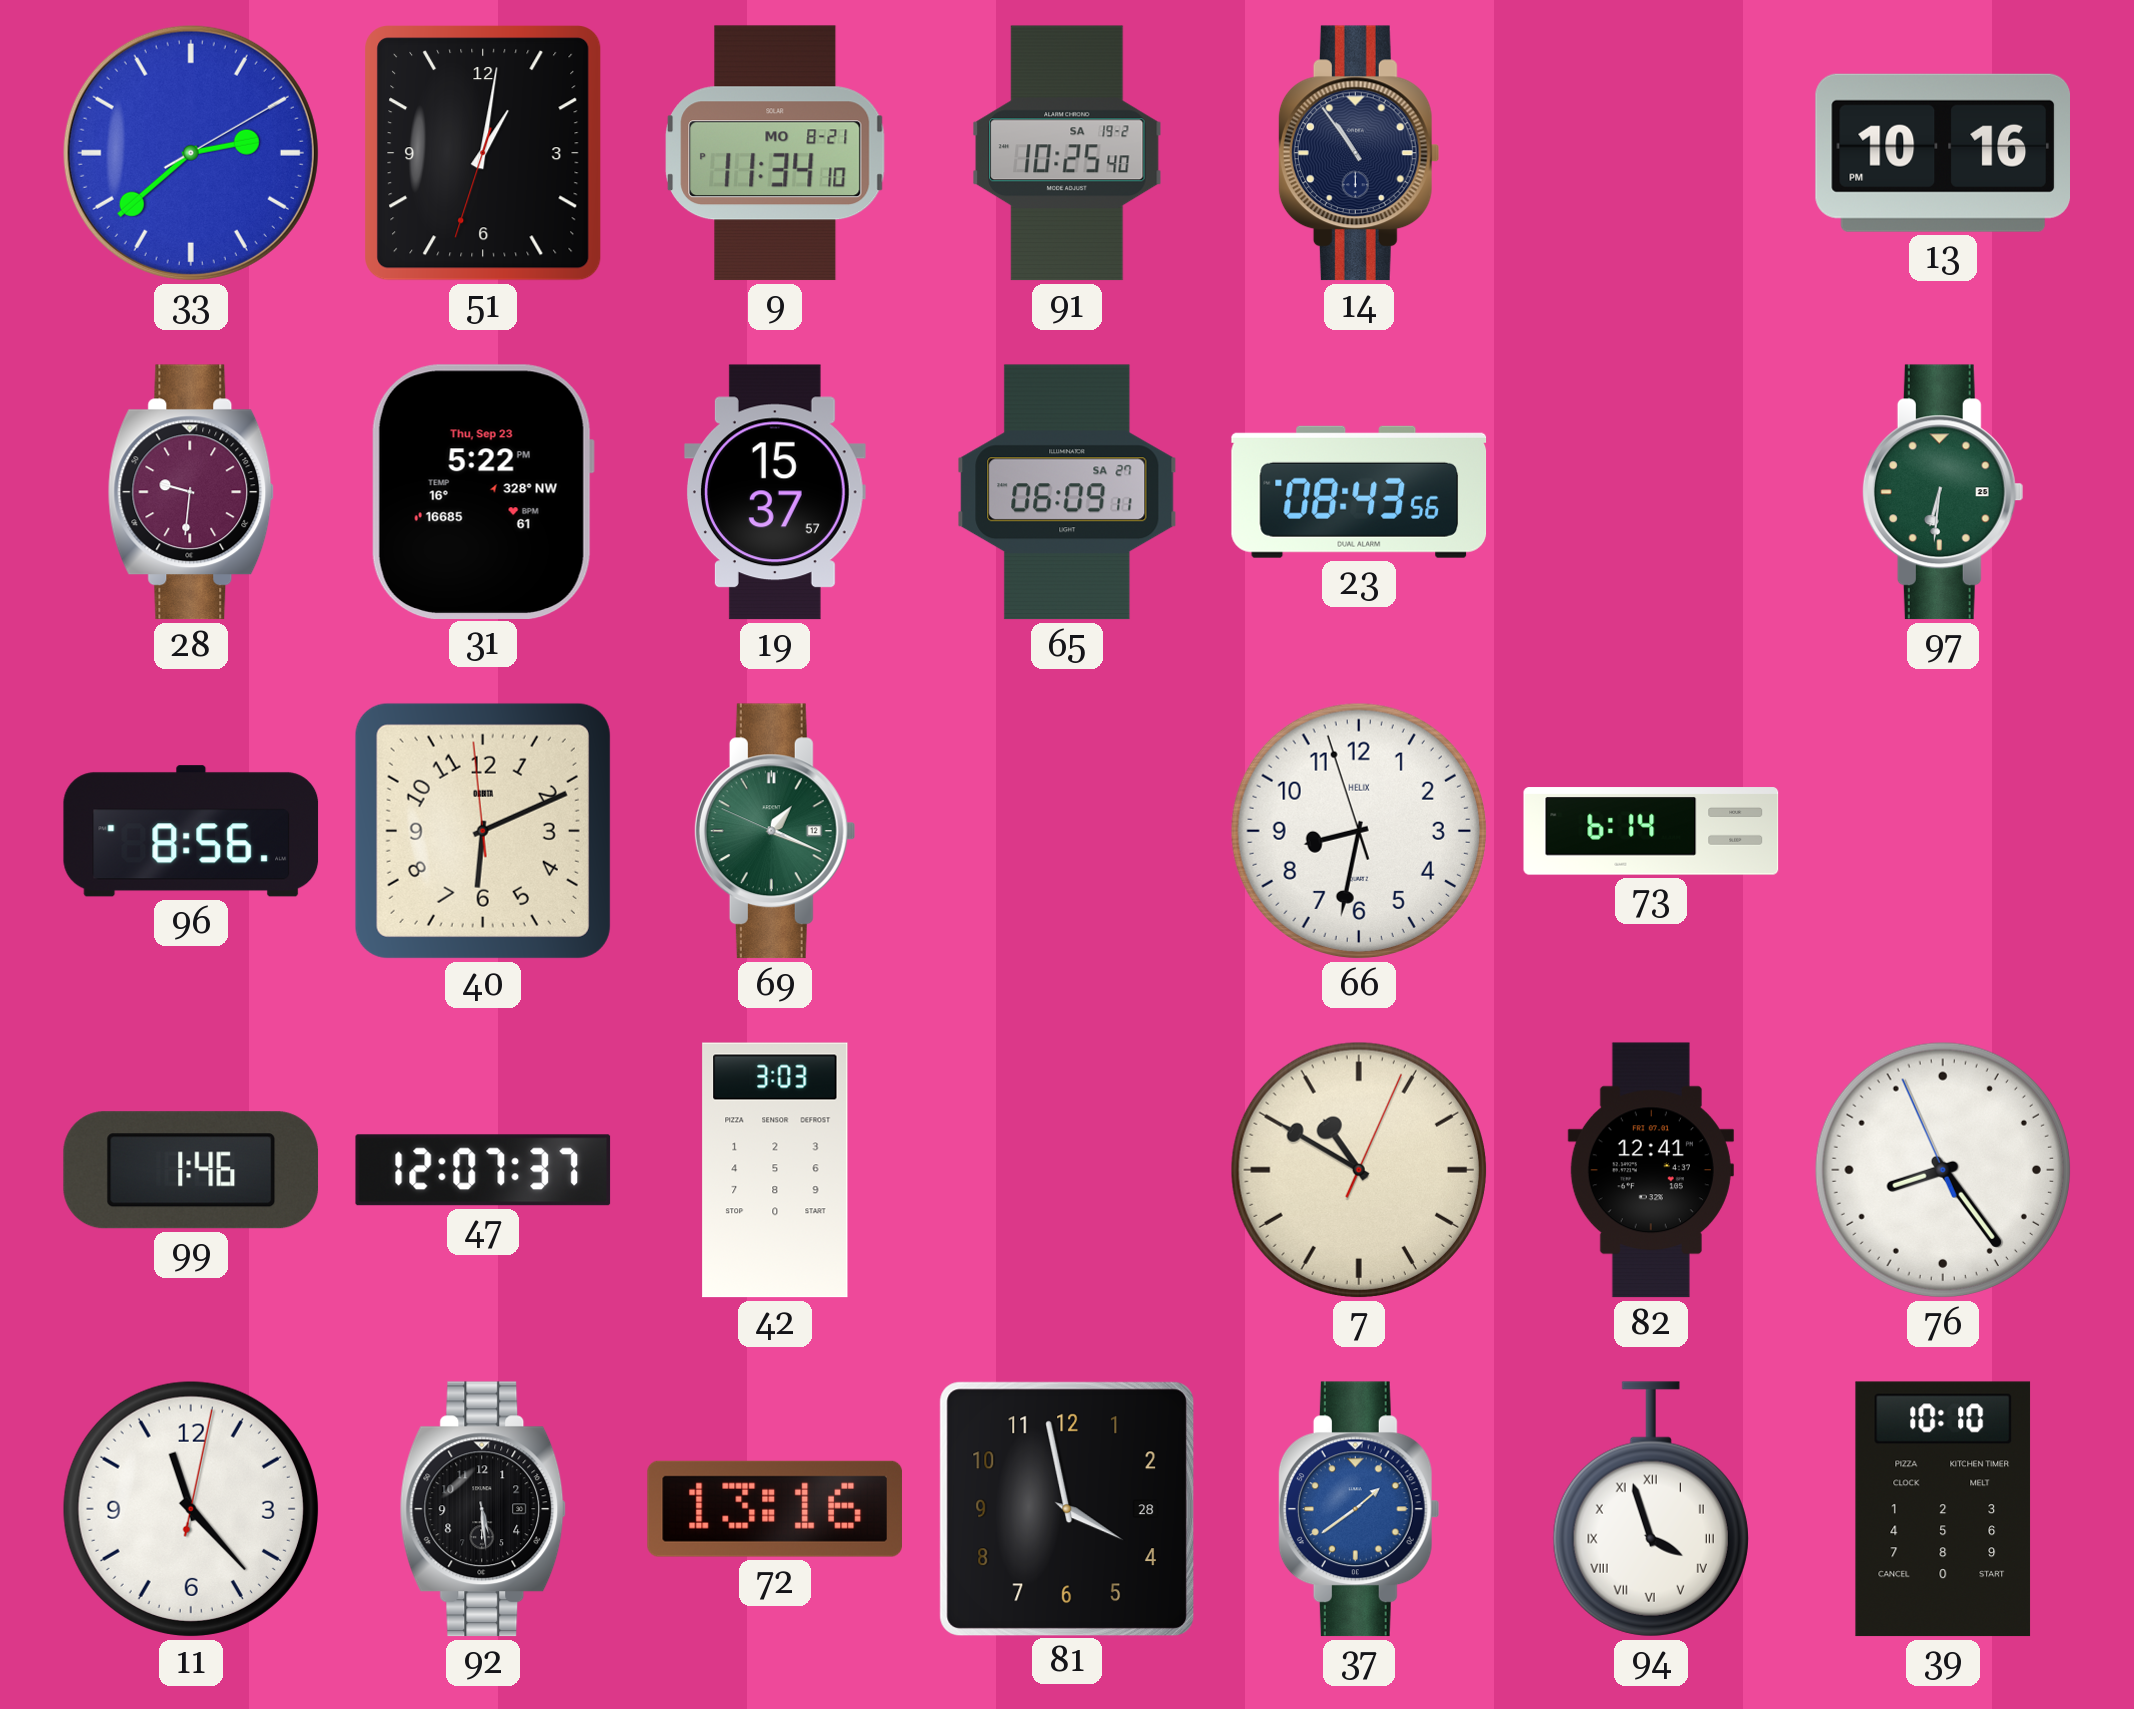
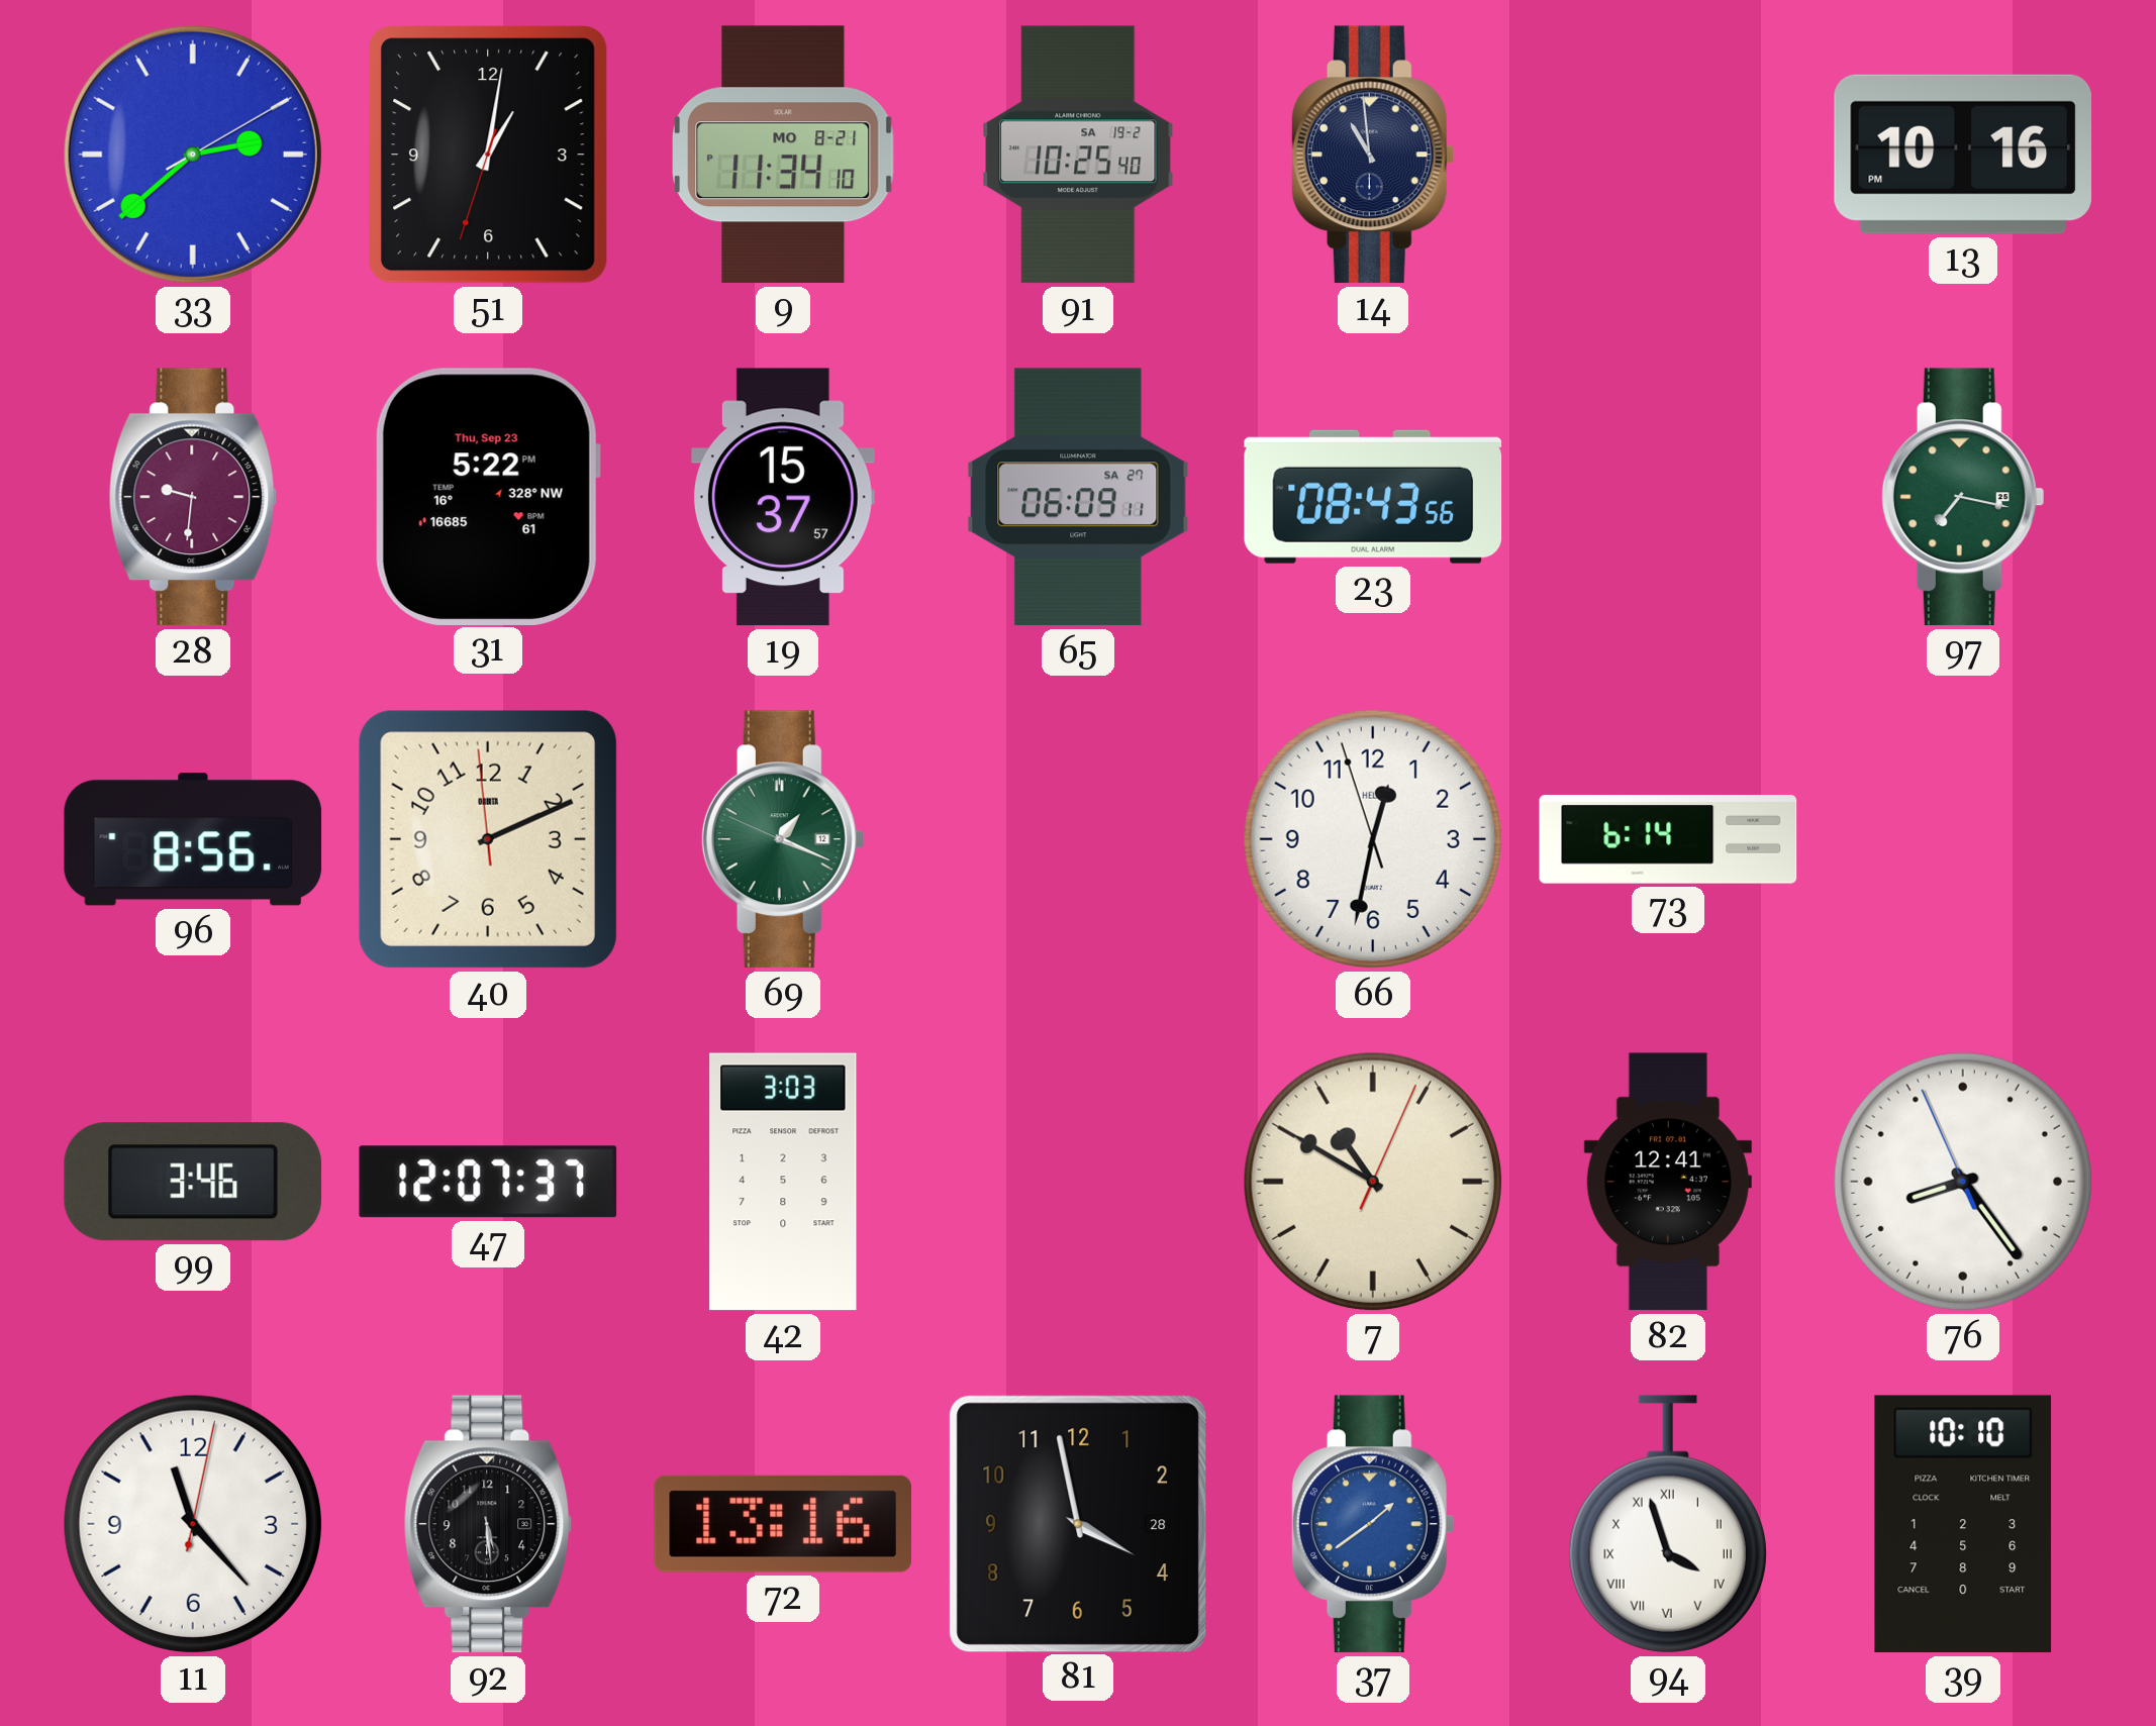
14: 10:54 -> 10:59 (1373, 155)
97: 6:31 -> 7:17 (1963, 497)
40: 6:10 -> 2:10 (488, 839)
66: 8:31 -> 12:31 (1373, 839)
99: 1:46 -> 3:46 (193, 1182)
